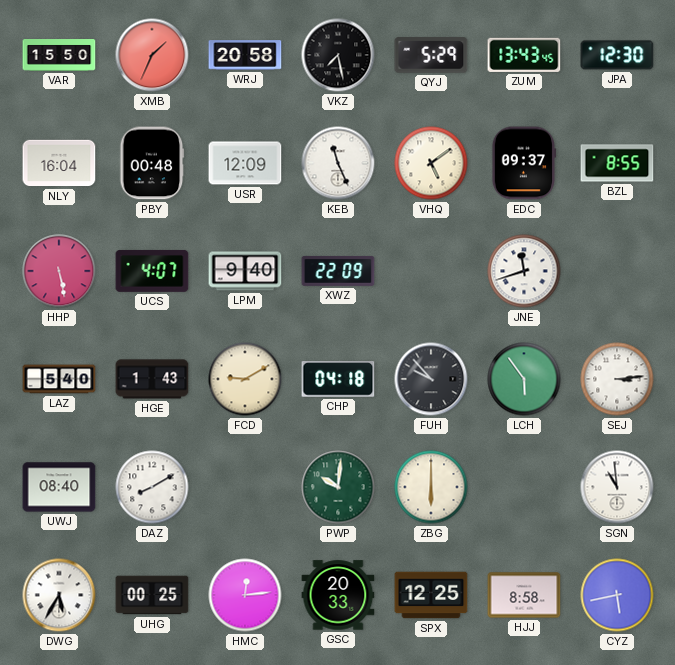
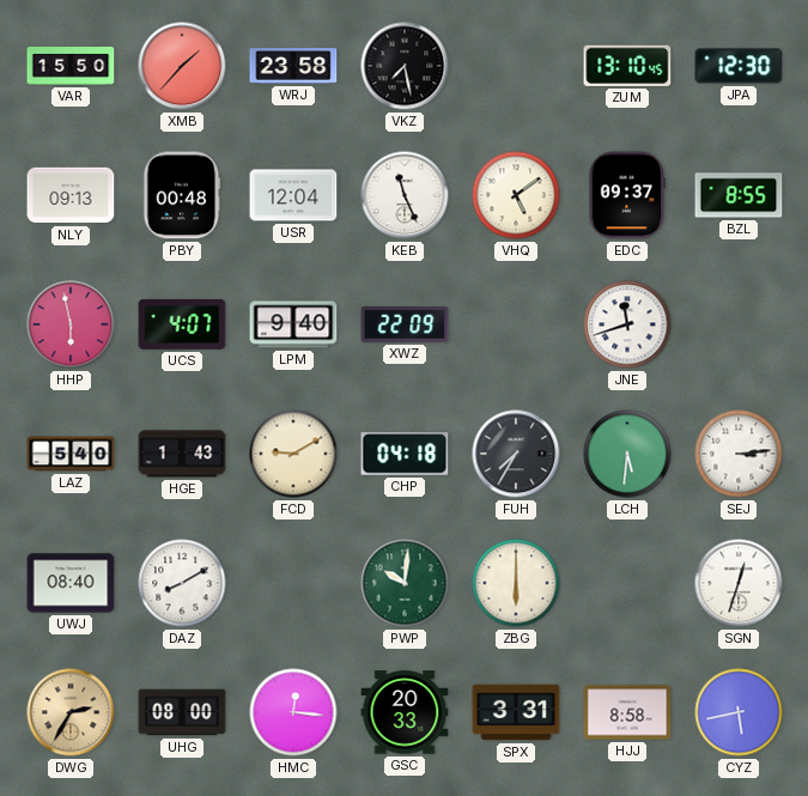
XMB: 1:34 -> 1:37 (182, 66)
WRJ: 20:58 -> 23:58 (293, 66)
QYJ: 5:29 -> none (431, 55)
ZUM: 13:43 -> 13:10 (627, 66)
NLY: 16:04 -> 09:13 (71, 195)
USR: 12:09 -> 12:04 (293, 195)
HHP: 5:28 -> 5:58 (71, 324)
FUH: 9:53 -> 7:35 (516, 454)
LCH: 5:54 -> 5:31 (627, 454)
SGN: 10:59 -> 12:33 (739, 583)
DWG: 5:35 -> 2:35 (71, 712)
DWG dial: white -> champagne (71, 712)
UHG: 00:25 -> 08:00 (182, 712)
HMC: 12:14 -> 12:16 (293, 712)
SPX: 12:25 -> 3:31 (516, 712)
